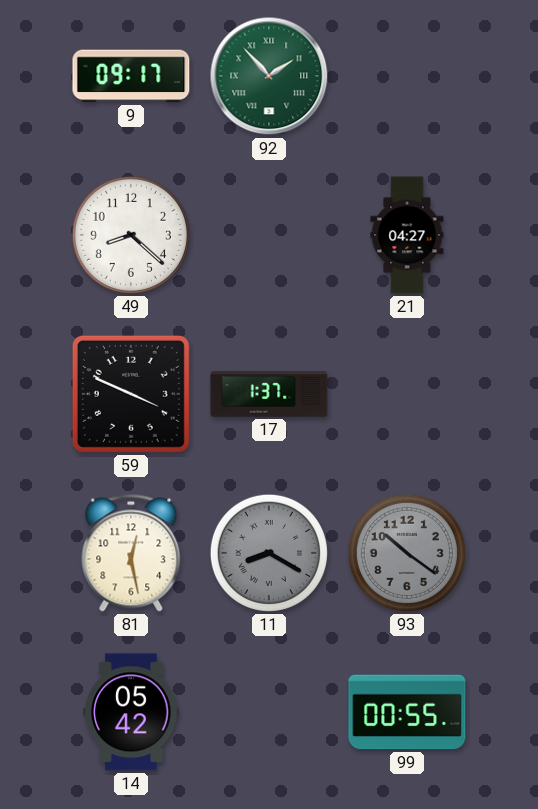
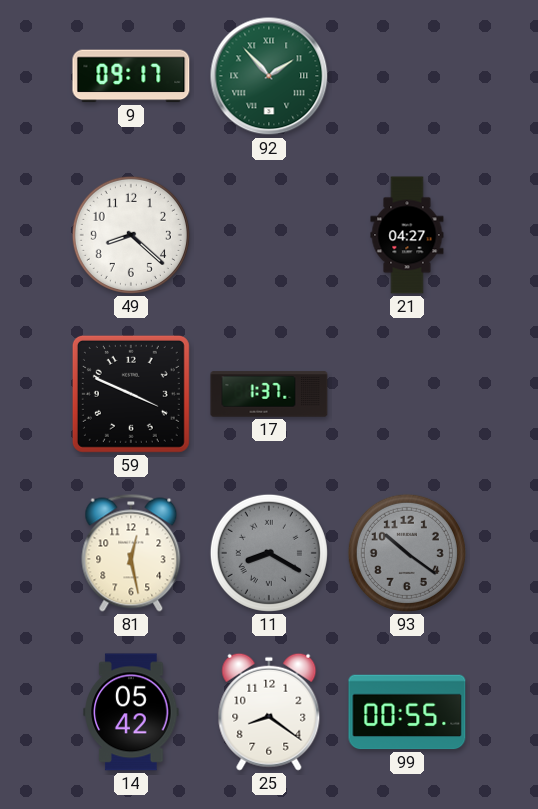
25: none -> 8:21 (269, 712)
